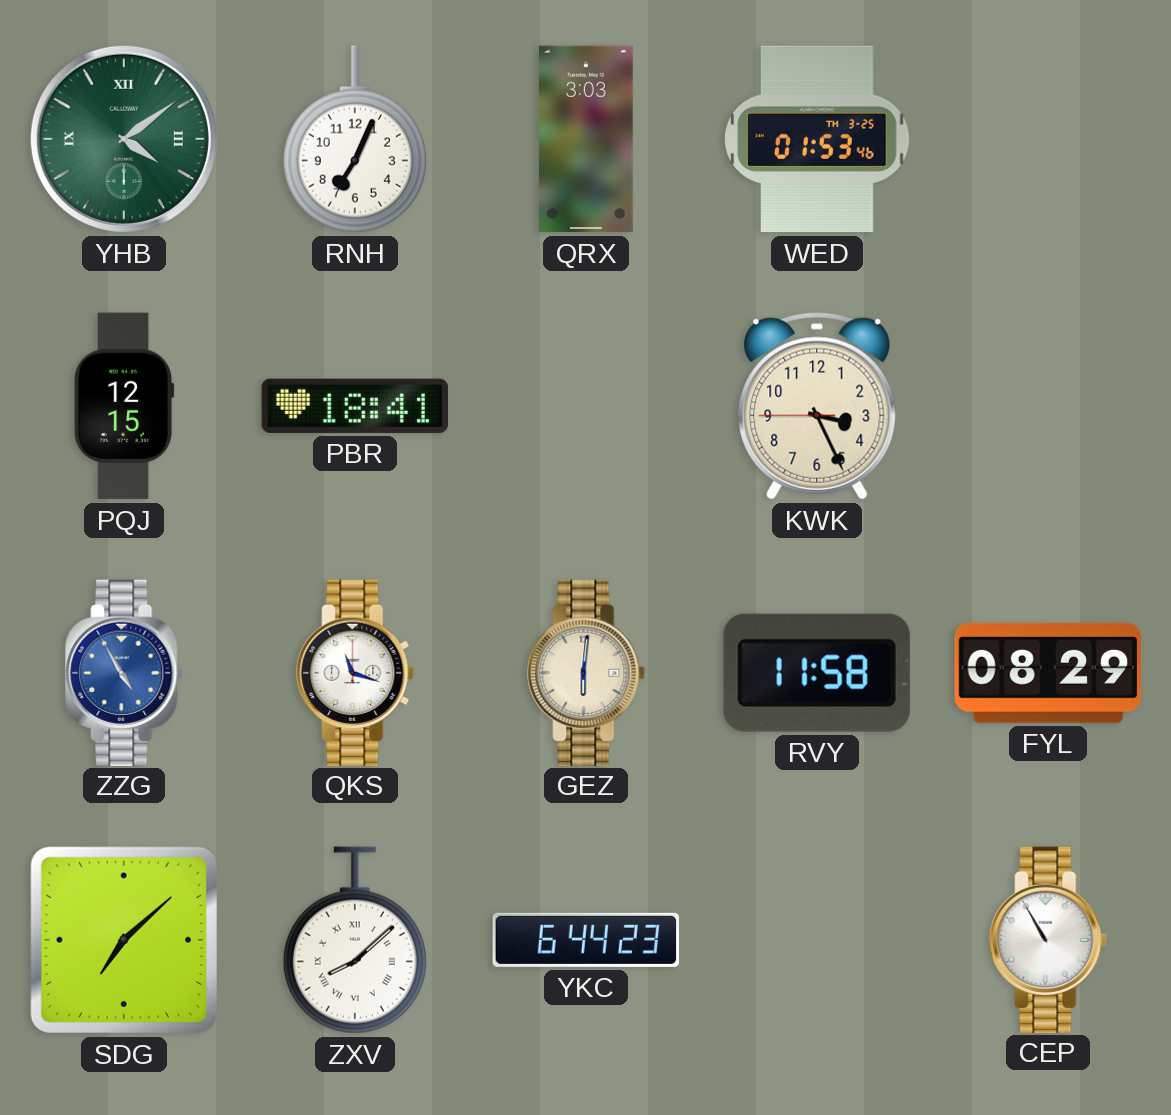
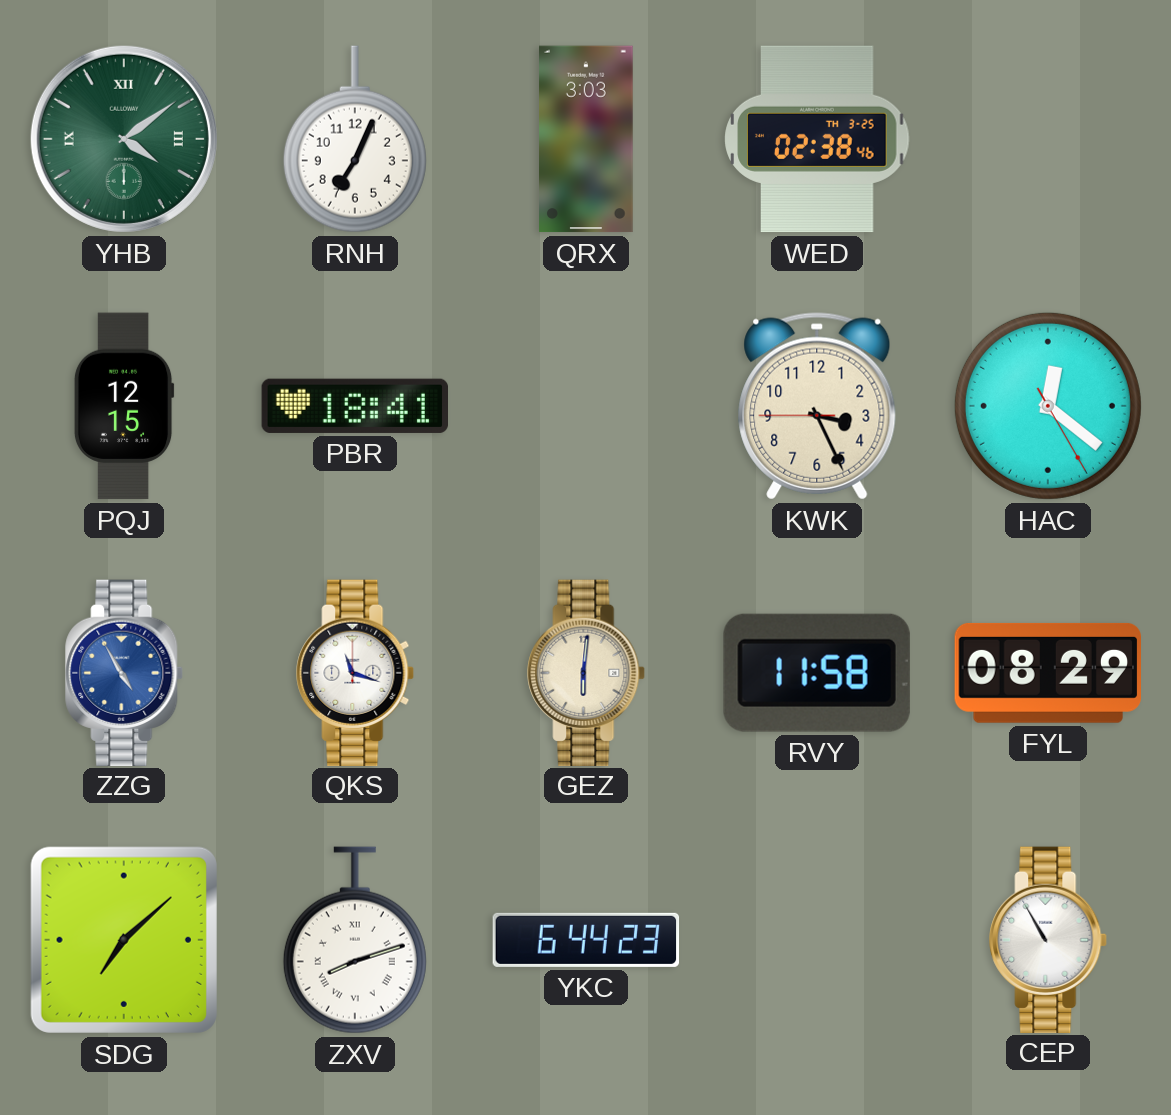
WED: 01:53 -> 02:38 (817, 139)
HAC: none -> 12:21 (1048, 406)
ZXV: 8:08 -> 8:12 (355, 940)
